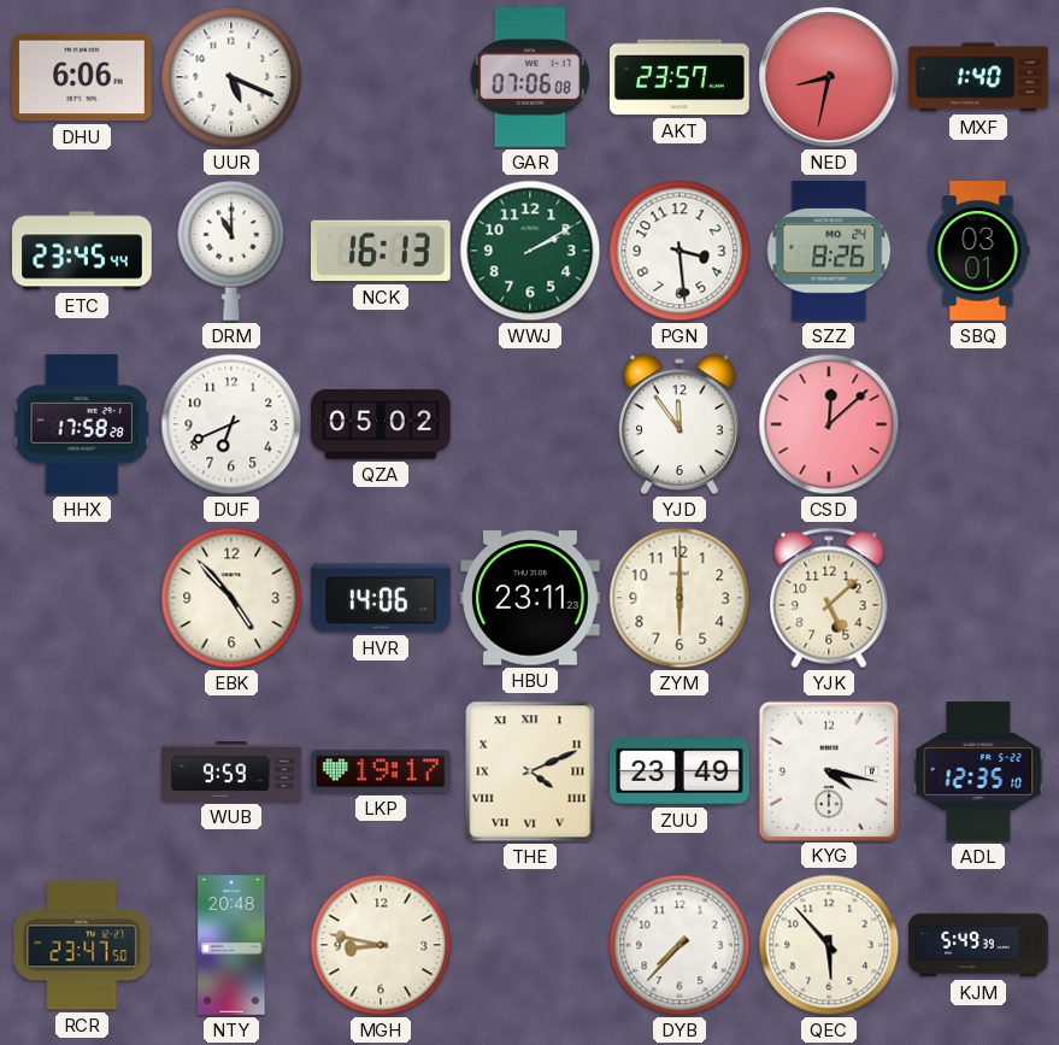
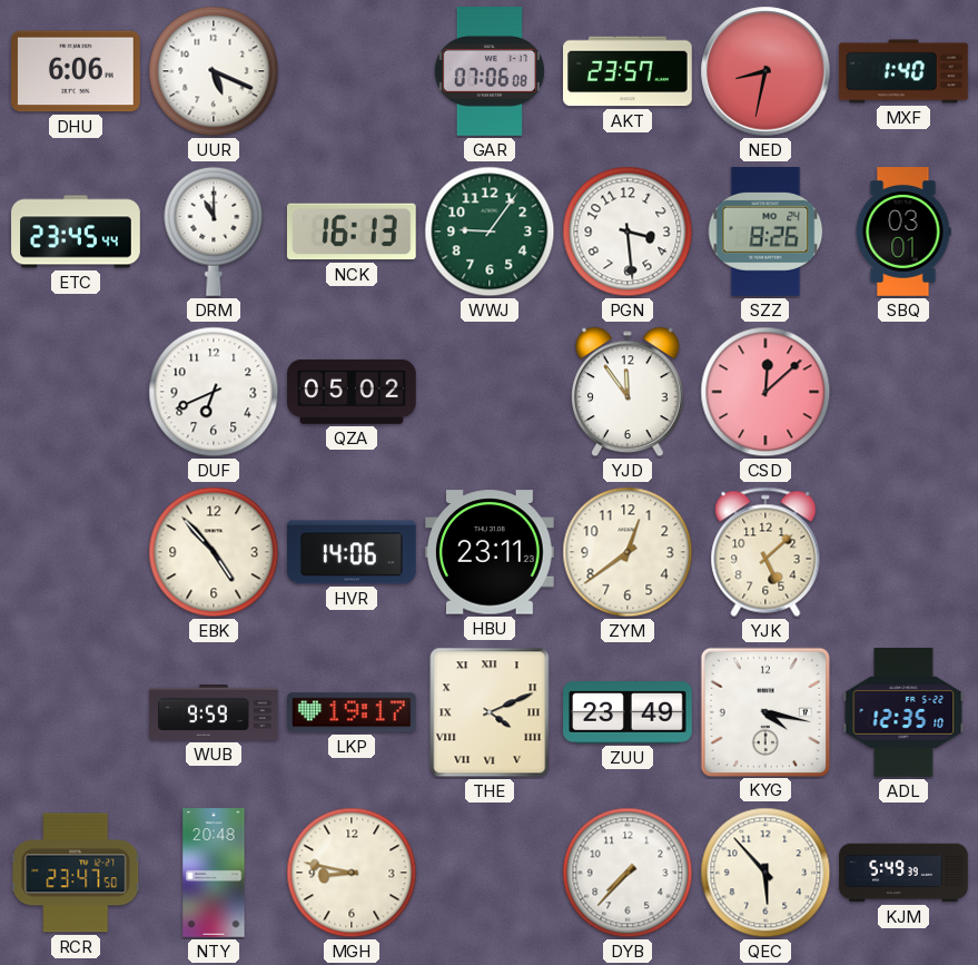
WWJ: 2:10 -> 9:06 (490, 232)
HHX: 17:58 -> none (82, 425)
ZYM: 6:00 -> 12:39 (628, 552)
